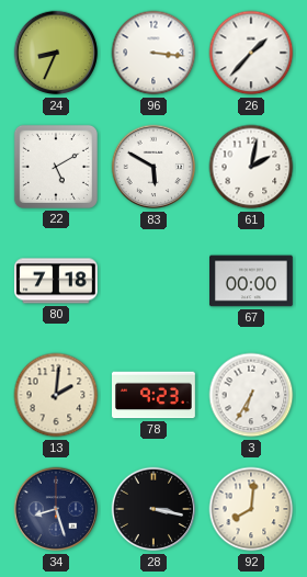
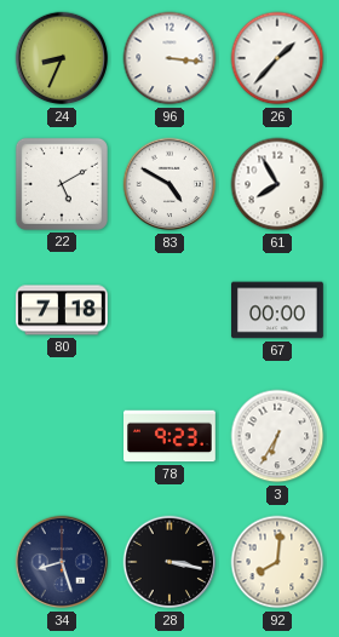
83: 5:50 -> 4:50 (169, 184)
61: 2:02 -> 7:55 (277, 184)
13: 2:01 -> none (56, 395)
